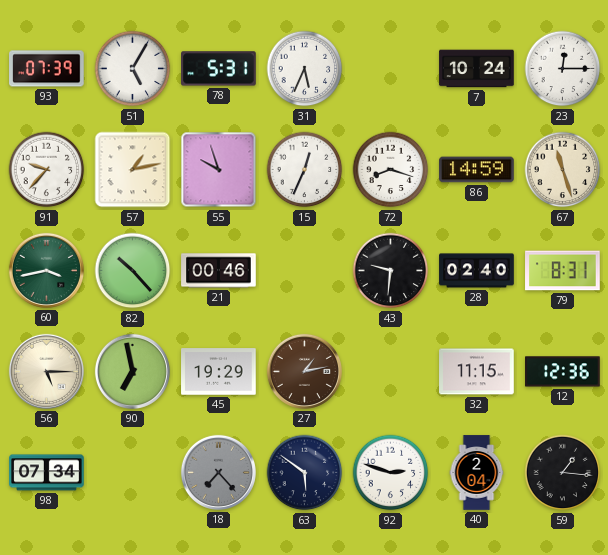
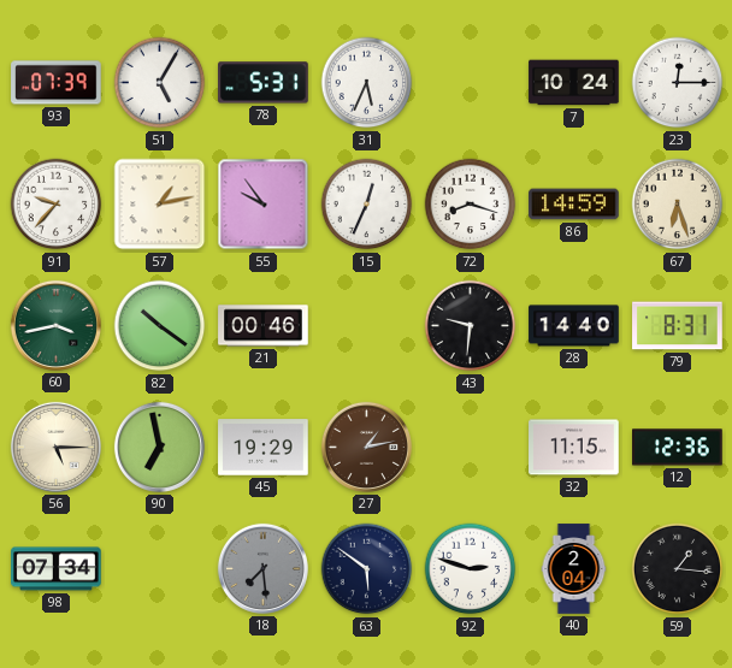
55: 9:57 -> 9:54 (264, 205)
67: 11:27 -> 6:27 (678, 205)
82: 10:23 -> 10:21 (160, 326)
28: 02:40 -> 14:40 (574, 326)
18: 7:23 -> 7:29 (262, 568)
